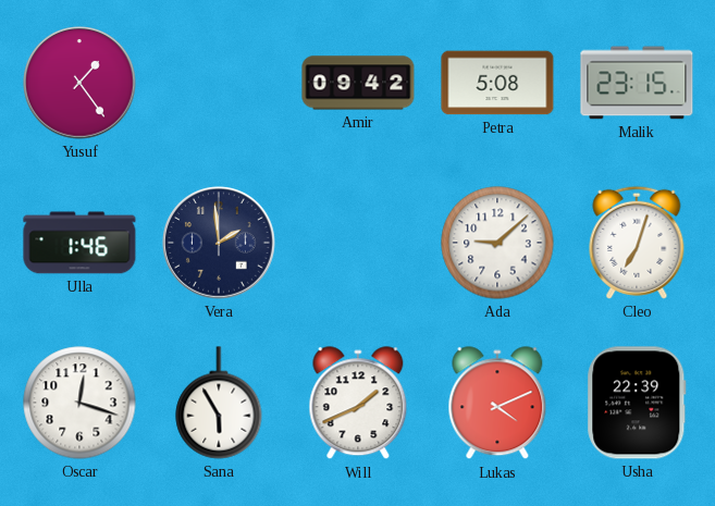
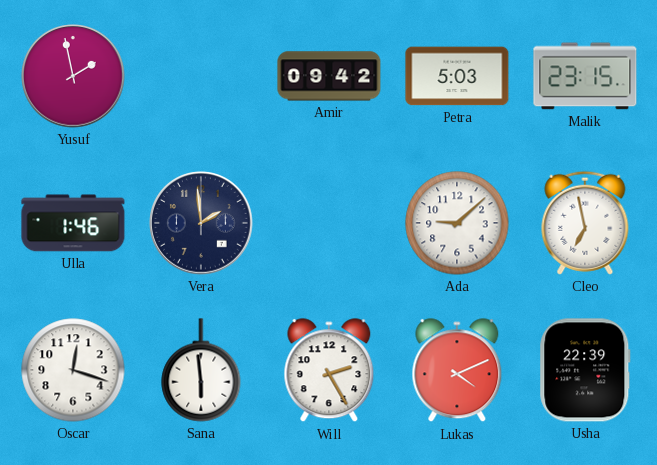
Yusuf: 1:24 -> 1:58 (73, 76)
Petra: 5:08 -> 5:03 (457, 76)
Cleo: 7:03 -> 6:58 (585, 223)
Sana: 5:55 -> 5:59 (201, 370)
Will: 1:41 -> 2:25 (329, 371)
